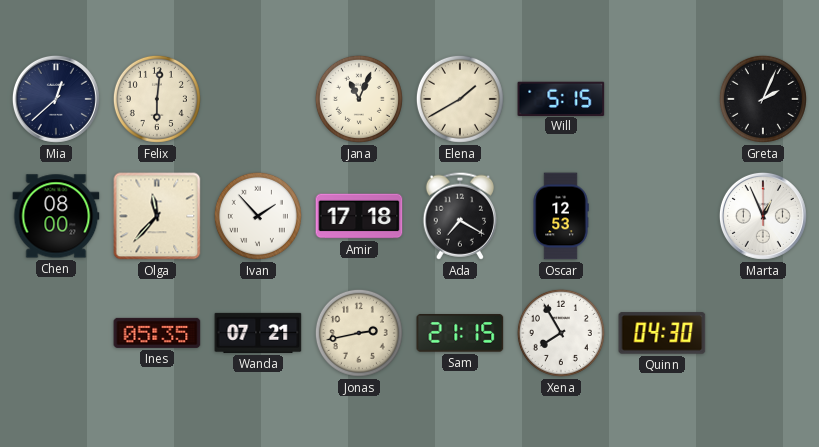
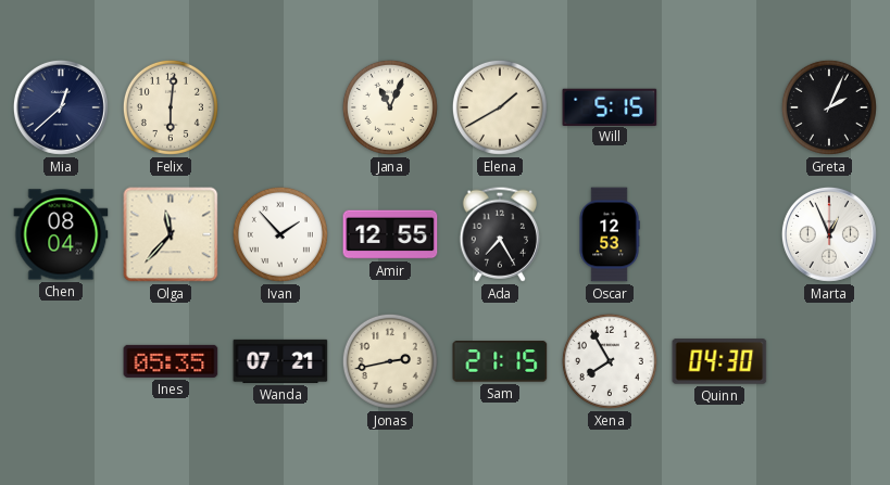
Chen: 08:00 -> 08:04 (61, 234)
Amir: 17:18 -> 12:55 (390, 234)
Ada: 7:20 -> 7:25 (499, 234)
